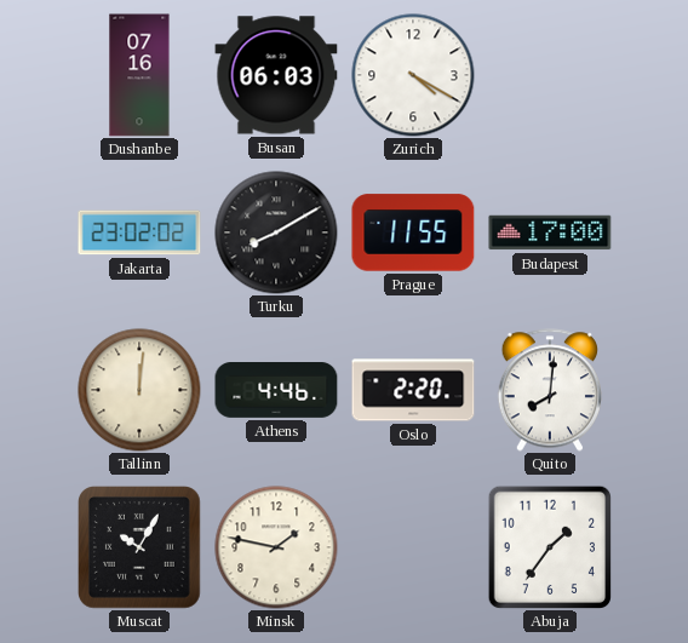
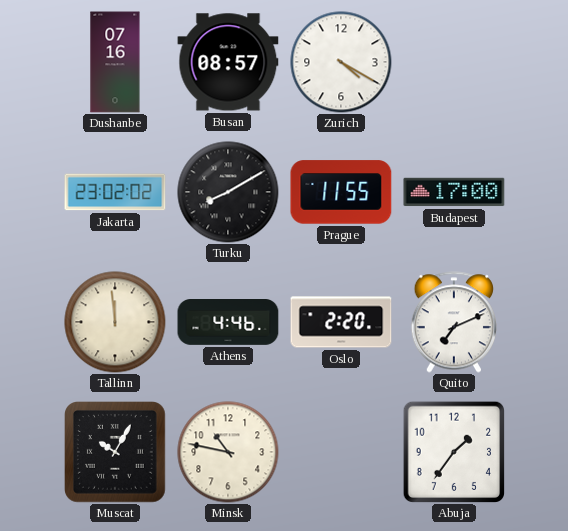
Busan: 06:03 -> 08:57 (228, 62)
Tallinn: 12:01 -> 11:59 (115, 322)
Quito: 8:01 -> 7:11 (453, 322)
Minsk: 1:47 -> 10:47 (228, 452)
